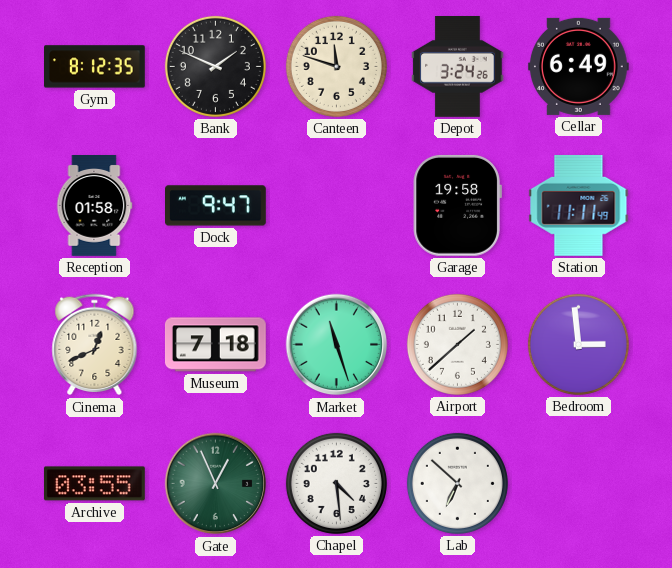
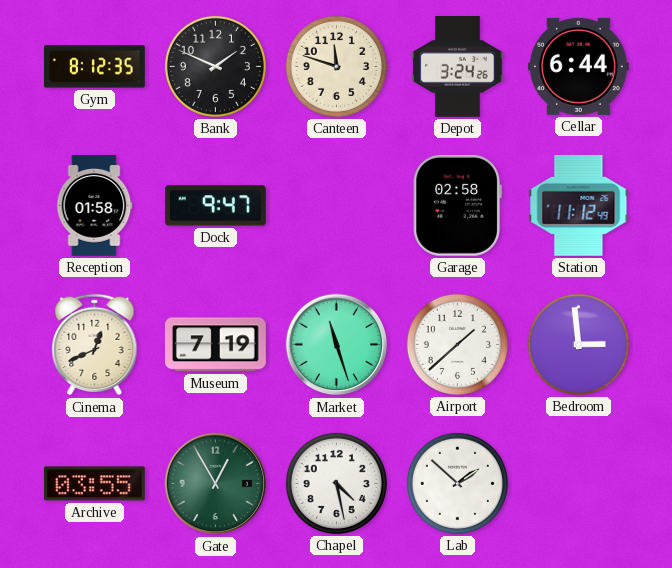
Cellar: 6:49 -> 6:44 (579, 66)
Garage: 19:58 -> 02:58 (457, 205)
Station: 11:11 -> 11:12 (579, 205)
Museum: 7:18 -> 7:19 (215, 345)
Gate: 12:56 -> 12:55 (216, 484)
Chapel: 4:29 -> 4:28 (336, 483)
Lab: 6:52 -> 1:52 (457, 483)
